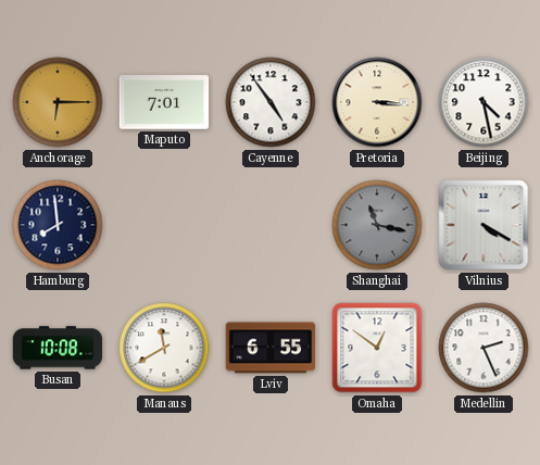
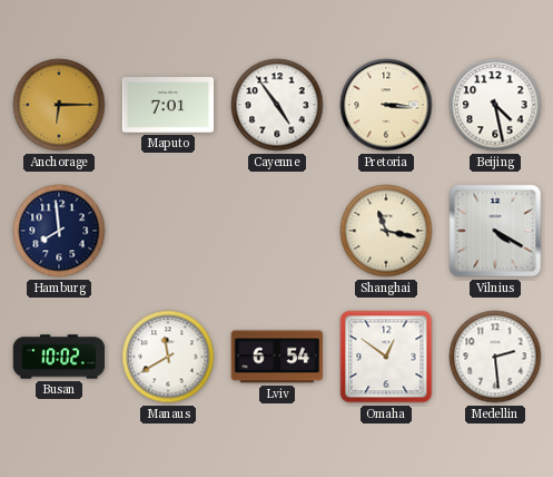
Shanghai dial: grey -> cream (386, 231)
Busan: 10:08 -> 10:02 (59, 357)
Lviv: 6:55 -> 6:54 (277, 357)
Medellin: 2:26 -> 2:29 (495, 357)
